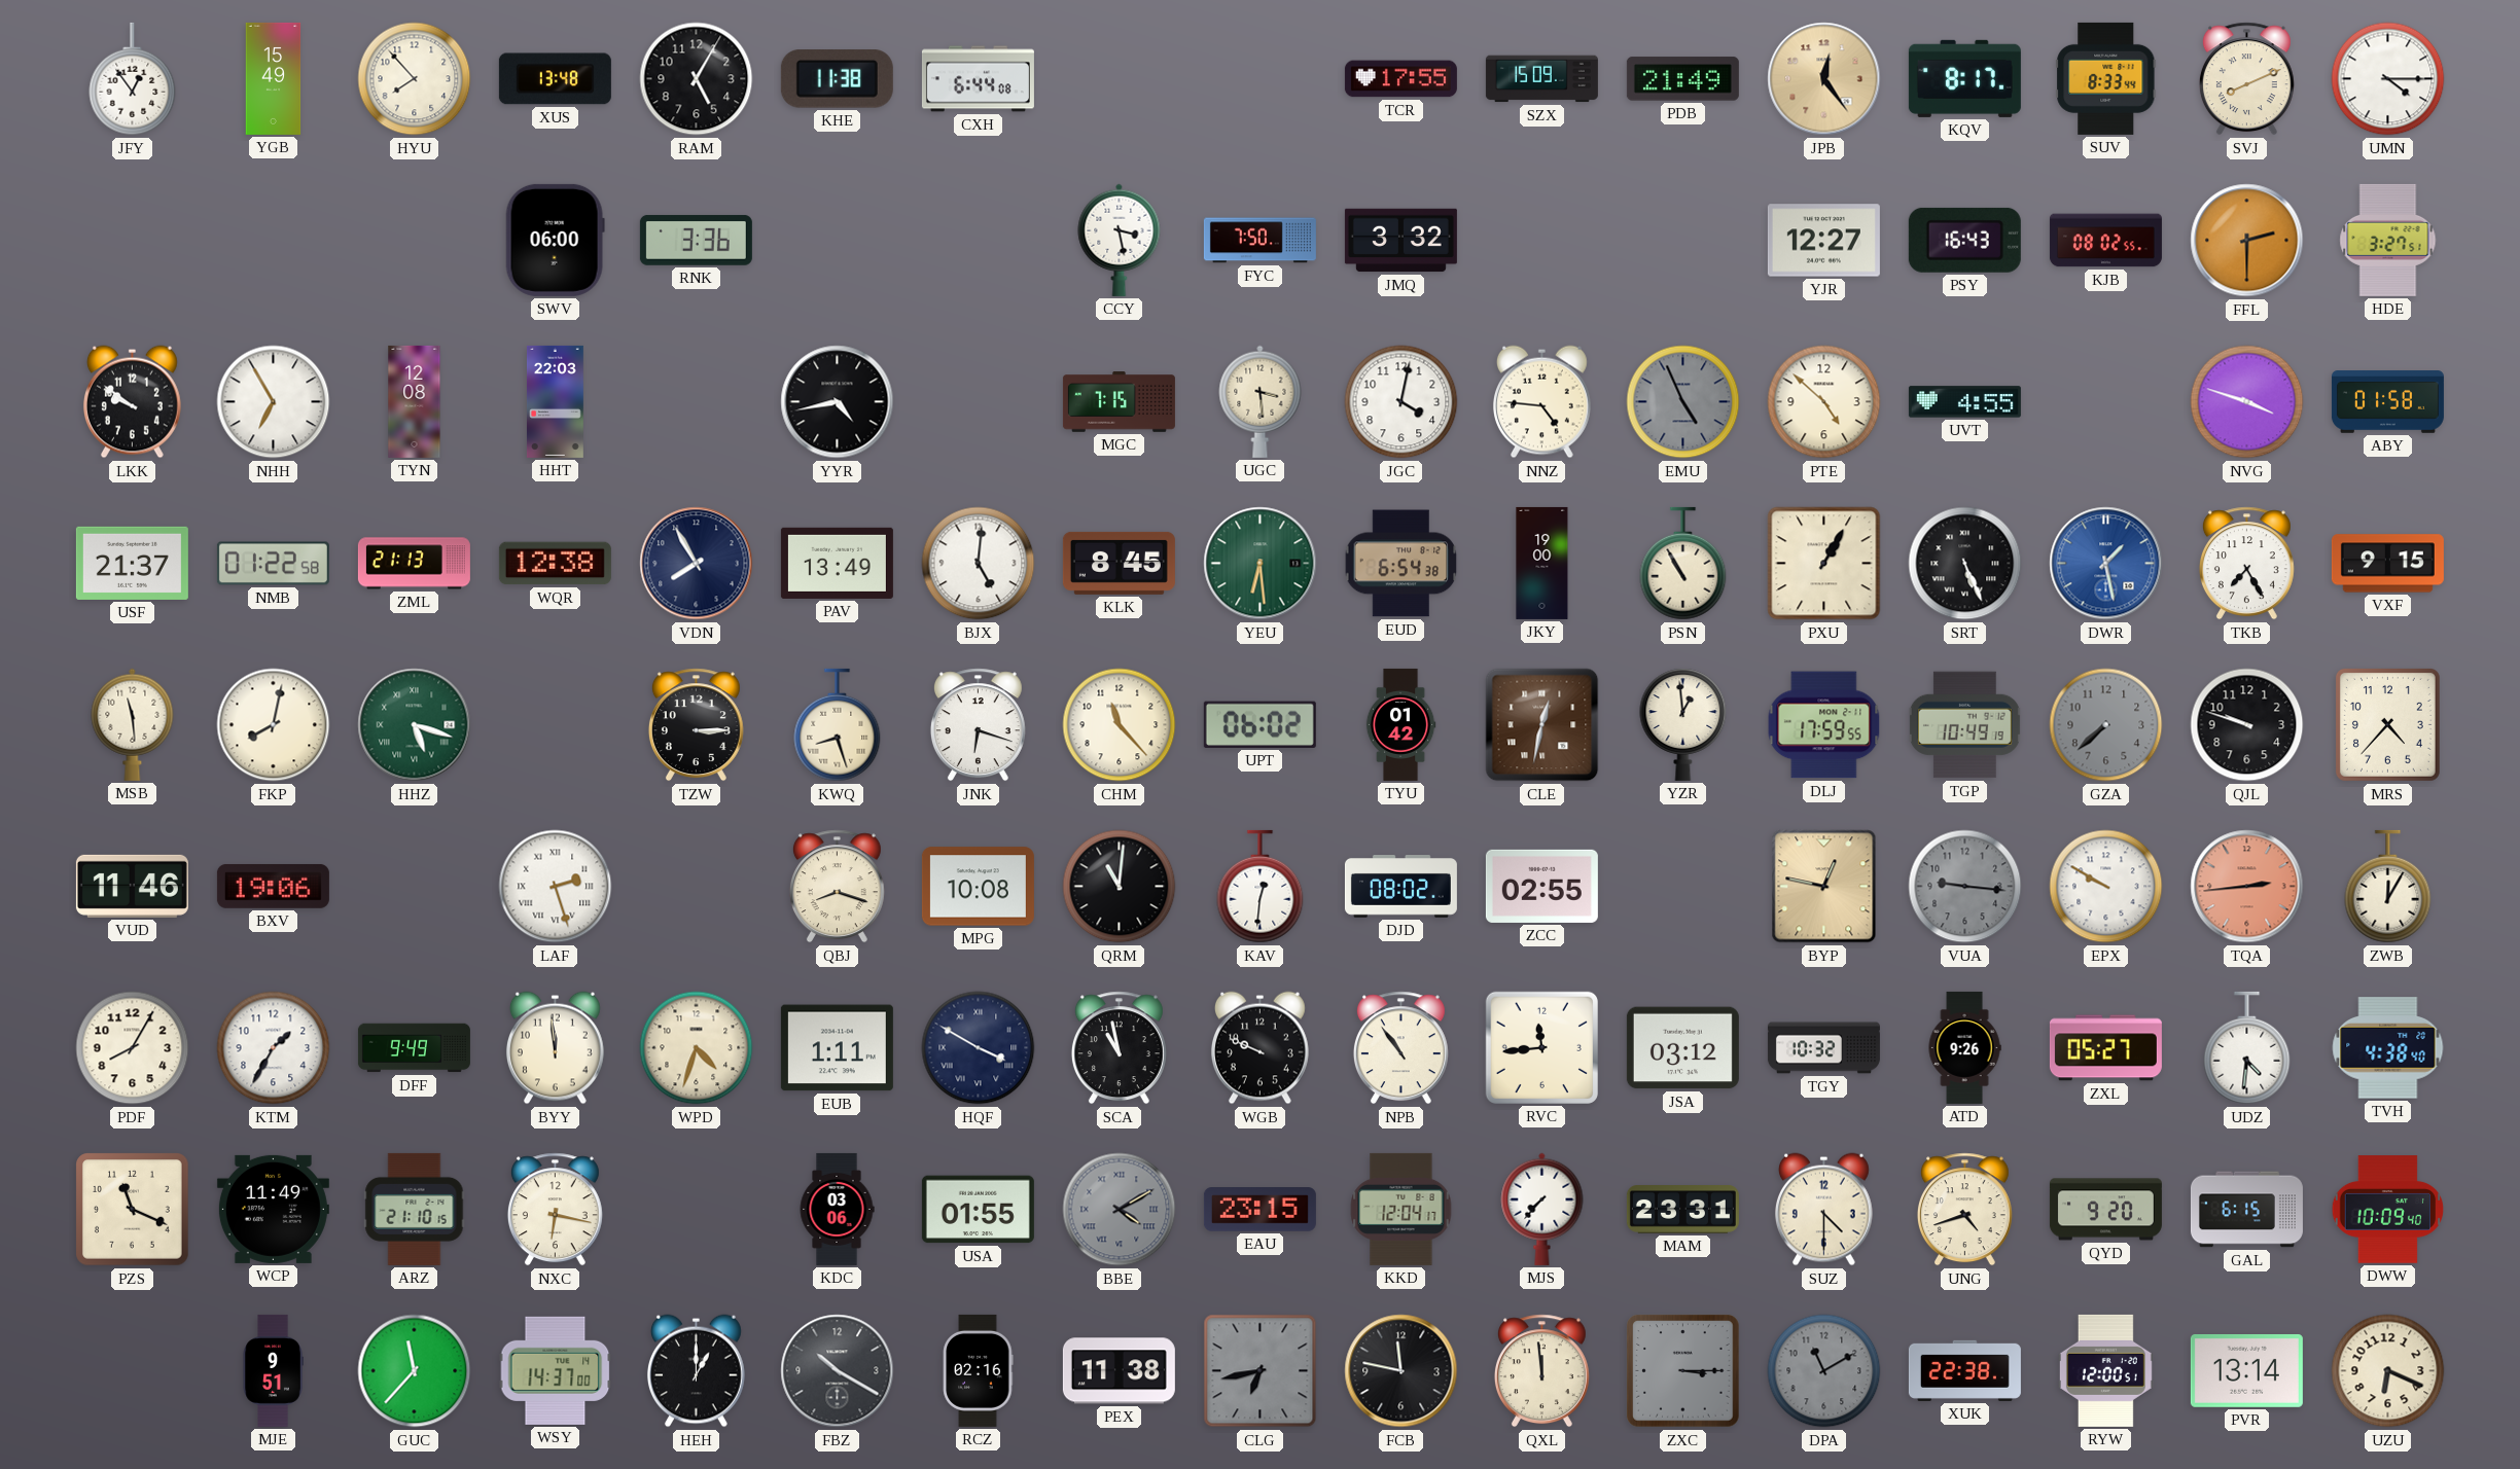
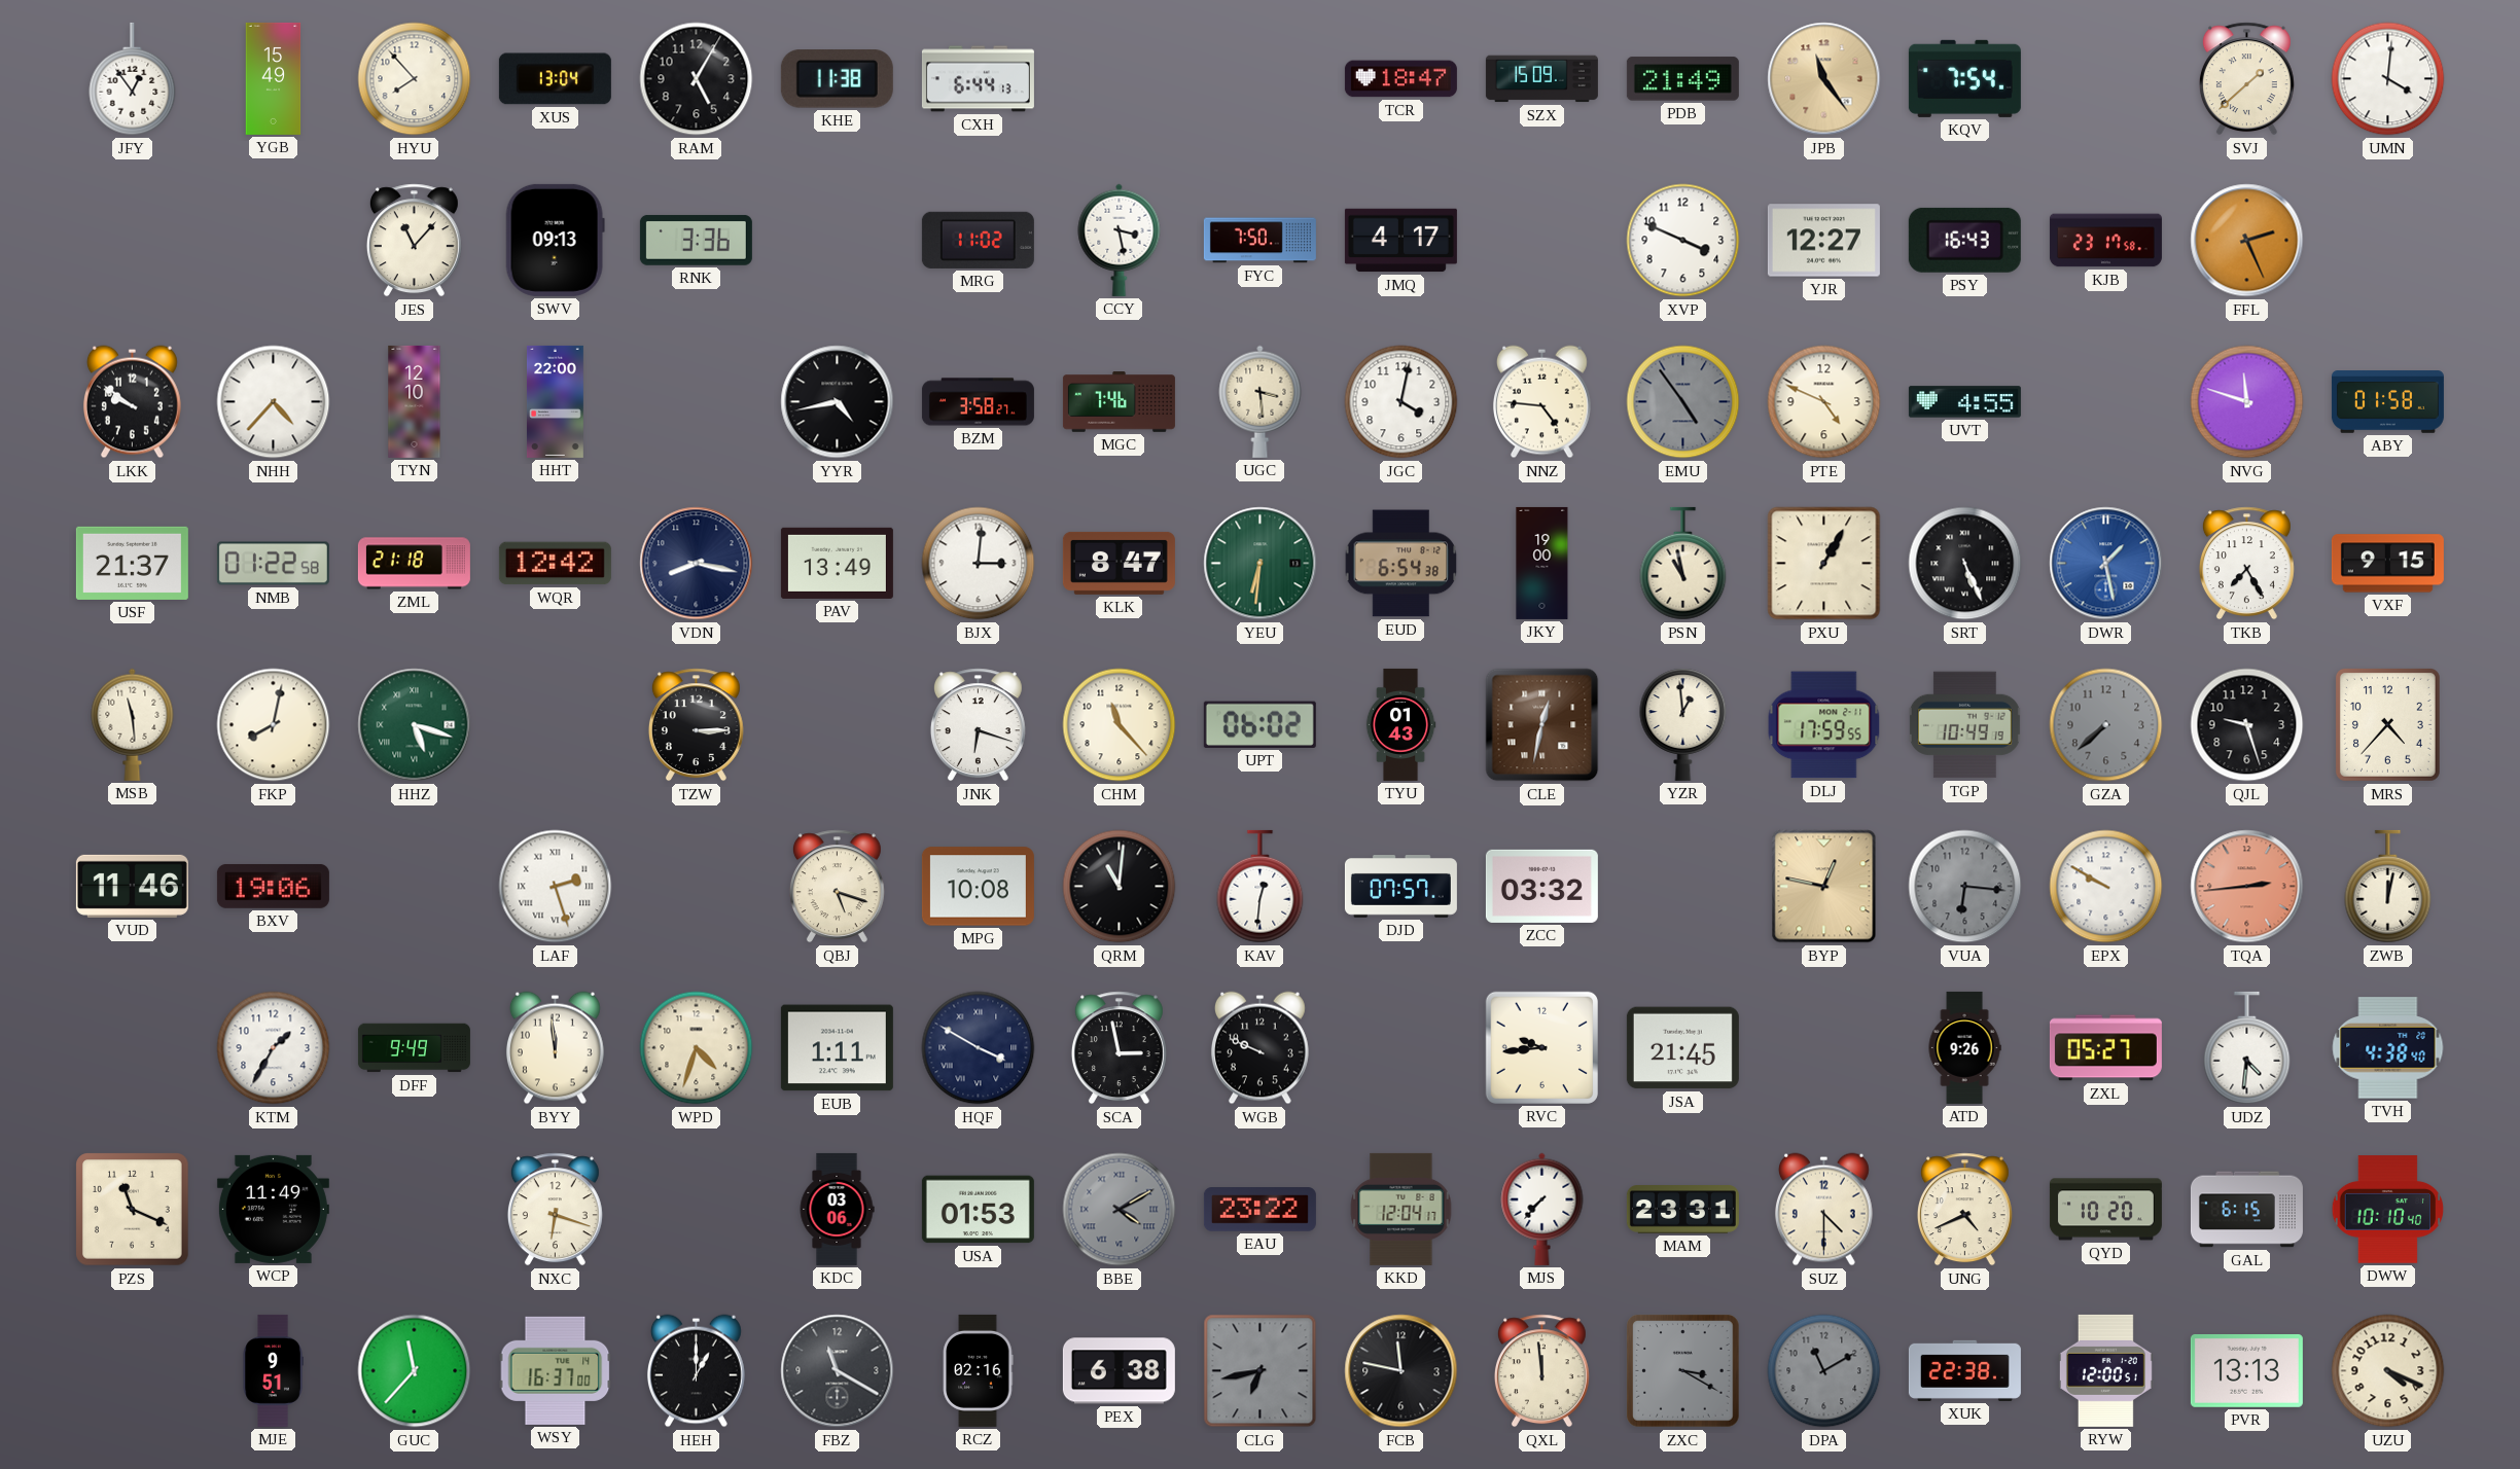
XUS: 13:48 -> 13:04 (555, 79)
CXH: 6:44:08 -> 6:44:13 (978, 79)
TCR: 17:55 -> 18:47 (1400, 79)
JPB: 12:24 -> 11:24 (1824, 79)
KQV: 8:17 -> 7:54 (1964, 78)
SUV: 8:33 -> none (2106, 78)
SVJ: 8:11 -> 1:38 (2246, 79)
UMN: 4:15 -> 4:01 (2388, 79)
JES: none -> 11:07 (414, 241)
SWV: 06:00 -> 09:13 (555, 240)
MRG: none -> 11:02 (978, 240)
JMQ: 3:32 -> 4:17 (1400, 241)
XVP: none -> 3:49 (1683, 241)
KJB: 08:02 -> 23:17 (2105, 241)
FFL: 2:30 -> 2:26 (2247, 241)
HDE: 3:27 -> none (2388, 240)
NHH: 6:55 -> 4:37 (274, 402)
TYN: 12:08 -> 12:10 (415, 401)
HHT: 22:03 -> 22:00 (556, 401)
BZM: none -> 3:58 (978, 402)
MGC: 7:15 -> 7:46 (1119, 402)
EMU: 4:56 -> 4:54 (1683, 402)
PTE: 4:52 -> 4:49 (1824, 402)
NVG: 3:48 -> 11:48 (2247, 402)
ZML: 21:13 -> 21:18 (414, 564)
WQR: 12:38 -> 12:42 (555, 564)
VDN: 7:55 -> 8:17 (697, 564)
BJX: 5:01 -> 3:01 (979, 564)
KLK: 8:45 -> 8:47 (1119, 563)
YEU: 6:29 -> 6:31 (1261, 564)
PSN: 10:55 -> 10:58 (1683, 564)
KWQ: 8:27 -> none (838, 725)
TYU: 01:42 -> 01:43 (1400, 724)
QJL: 9:48 -> 9:27 (2247, 725)
QBJ: 8:18 -> 5:18 (837, 887)
DJD: 08:02 -> 07:57 (1400, 887)
ZCC: 02:55 -> 03:32 (1541, 886)
VUA: 9:16 -> 6:16 (1965, 887)
ZWB: 12:05 -> 12:02 (2388, 887)
PDF: 8:05 -> none (133, 1048)
SCA: 10:58 -> 2:58 (1119, 1048)
NPB: 10:54 -> none (1400, 1048)
RVC: 11:44 -> 9:44 (1541, 1047)
JSA: 03:12 -> 21:45 (1682, 1048)
TGY: 10:32 -> none (1823, 1048)
ARZ: 21:10 -> none (415, 1209)
NXC: 6:17 -> 6:18 (555, 1210)
USA: 01:55 -> 01:53 (978, 1210)
EAU: 23:15 -> 23:22 (1259, 1210)
UNG: 4:42 -> 4:41 (1964, 1210)
QYD: 9:20 -> 10:20 (2105, 1210)
DWW: 10:09 -> 10:10 (2387, 1210)
WSY: 14:37 -> 16:37 (556, 1370)
FBZ: 10:20 -> 11:20 (838, 1371)
PEX: 11:38 -> 6:38 (1119, 1371)
ZXC: 3:15 -> 3:20 (1683, 1371)
PVR: 13:14 -> 13:13 (2246, 1370)
UZU: 6:19 -> 4:19 (2388, 1371)
